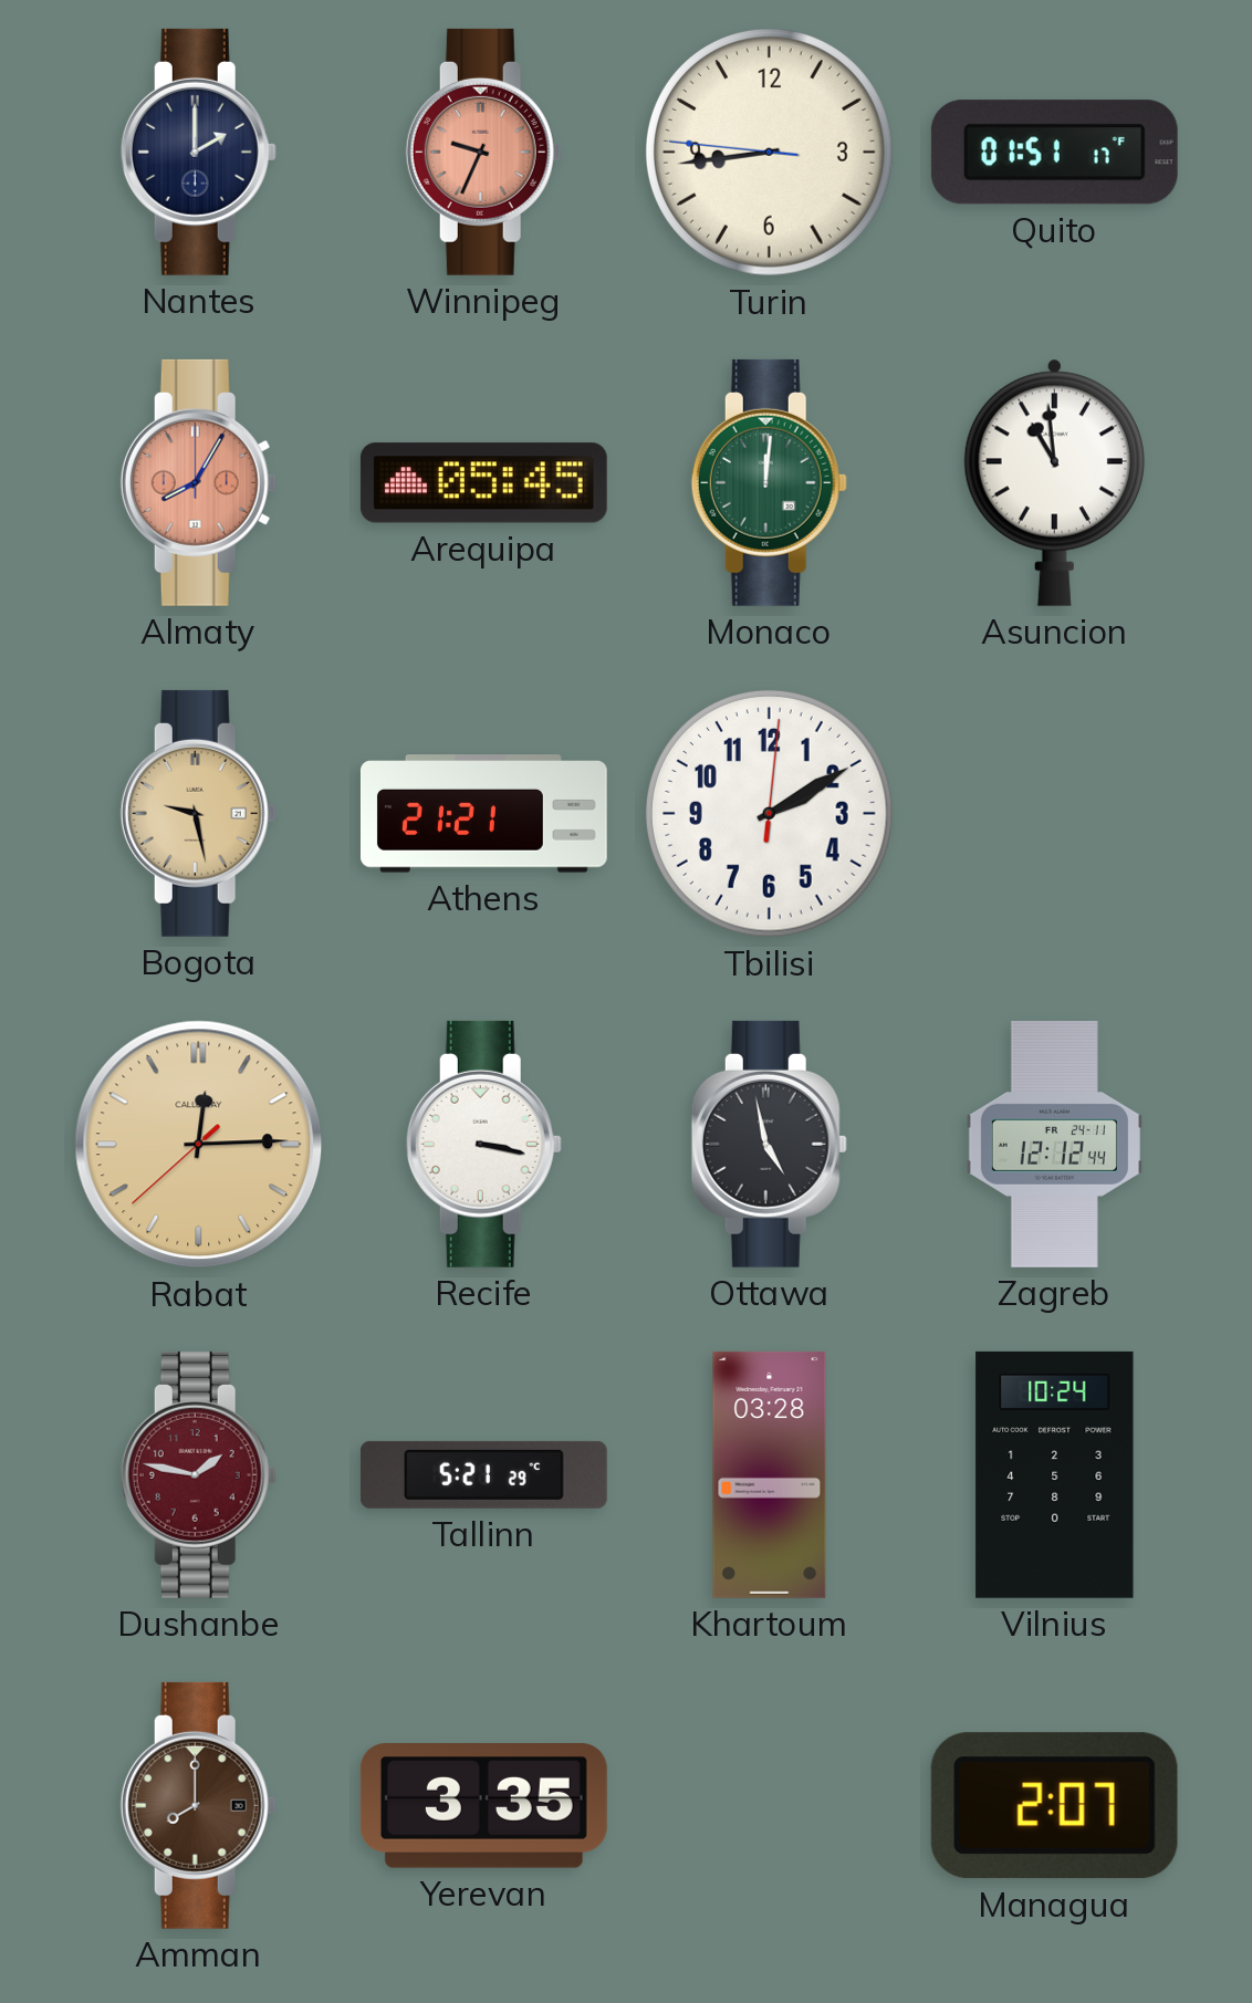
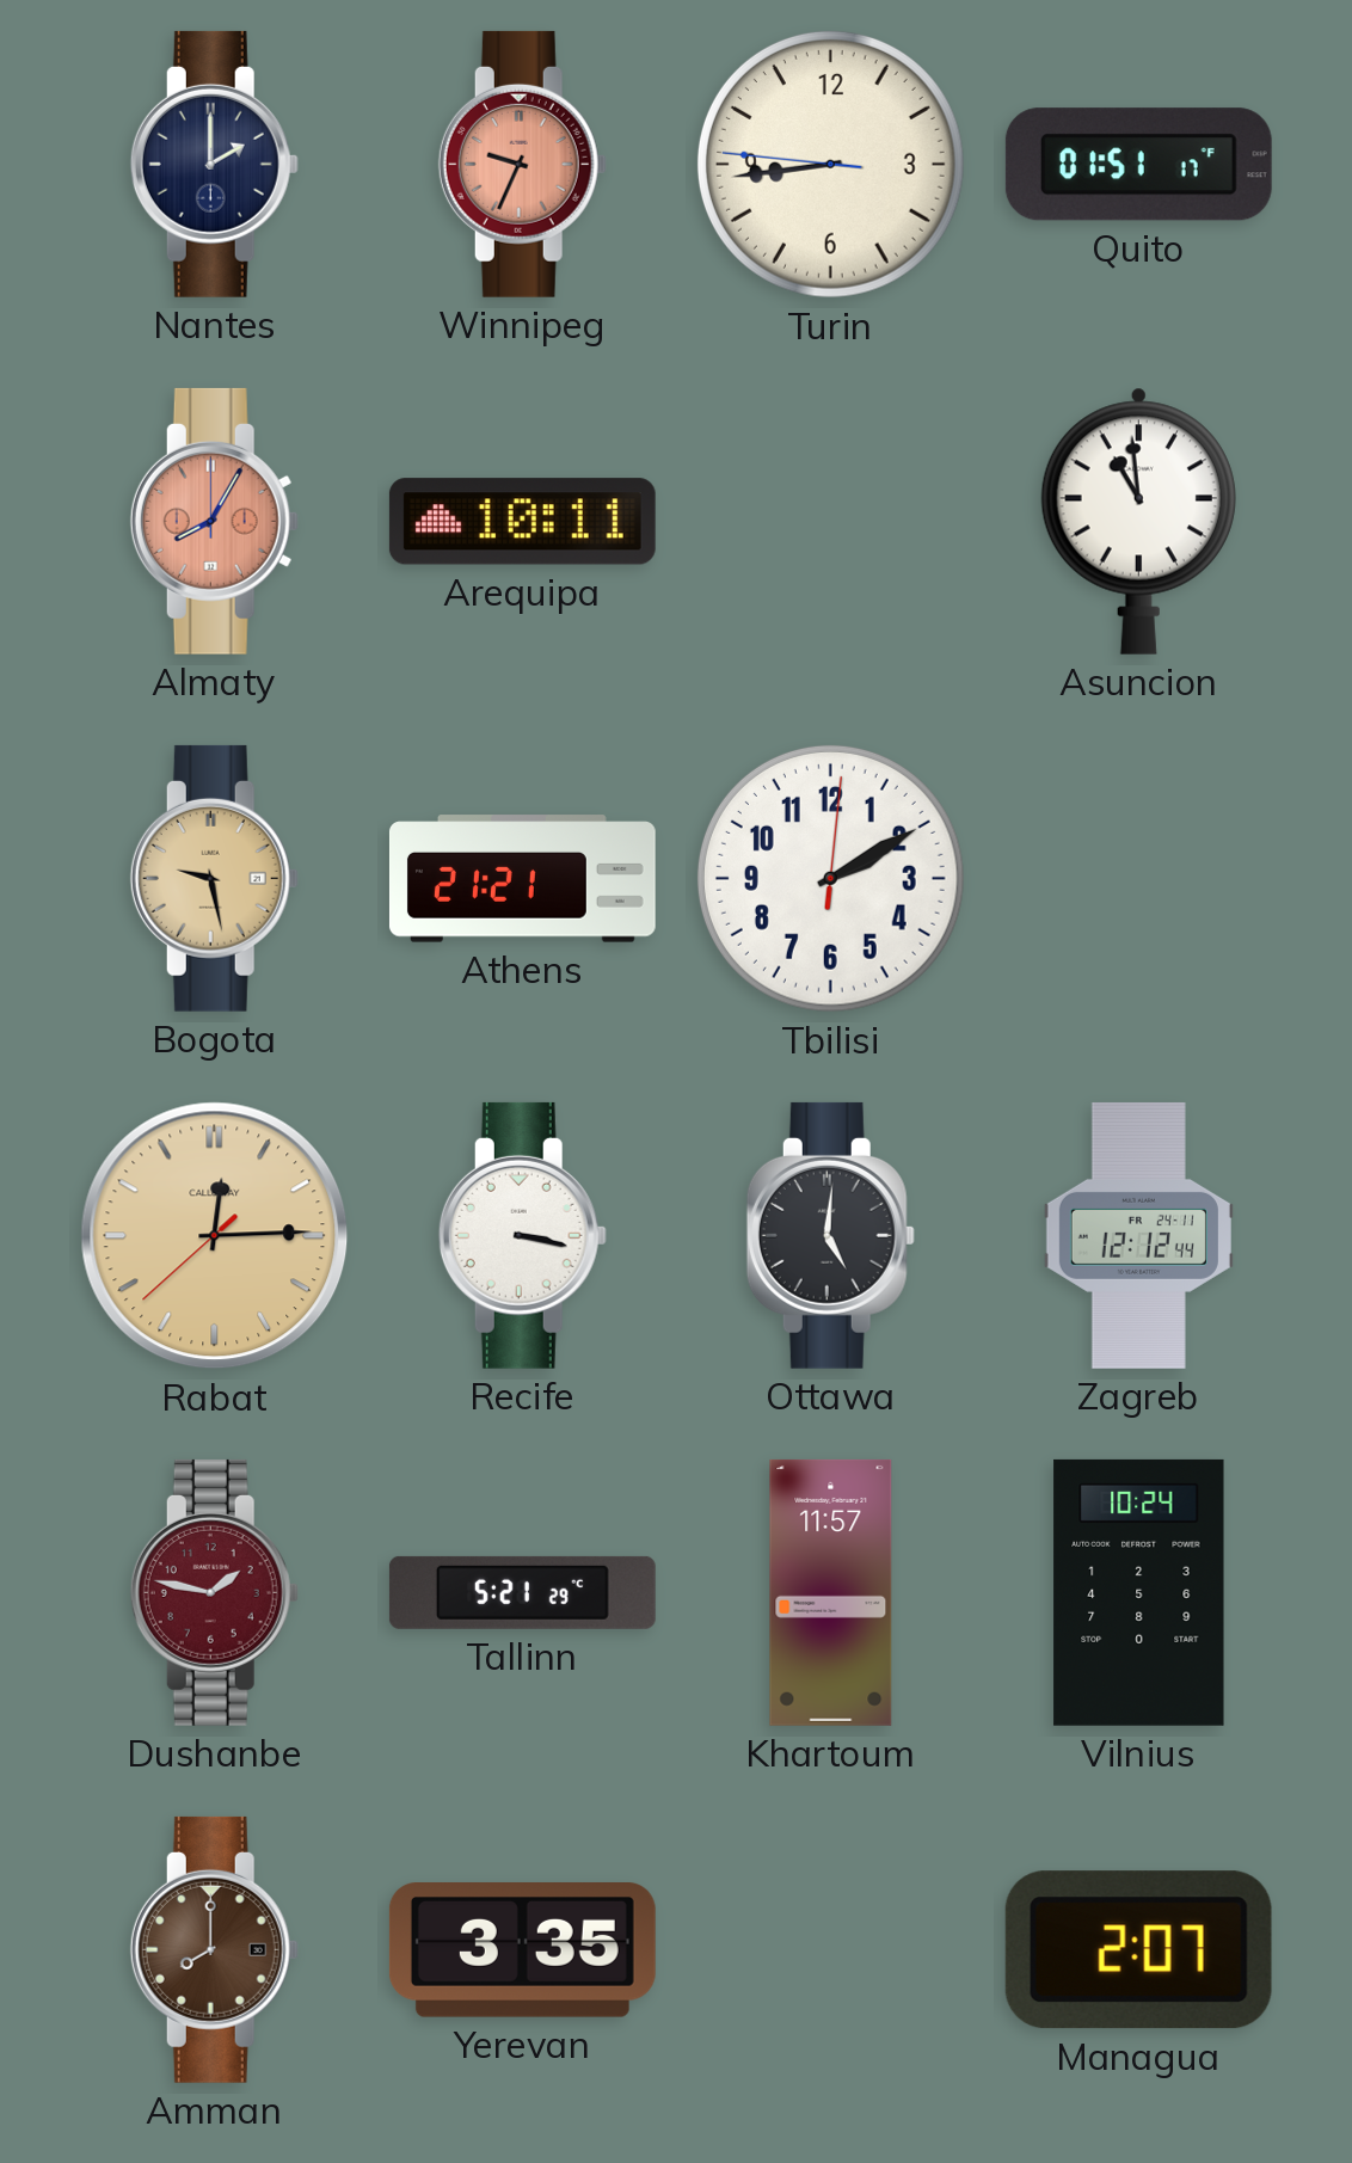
Arequipa: 05:45 -> 10:11 (522, 522)
Monaco: 12:01 -> none (769, 482)
Ottawa: 4:58 -> 5:01 (830, 1235)
Khartoum: 03:28 -> 11:57 (831, 1592)
